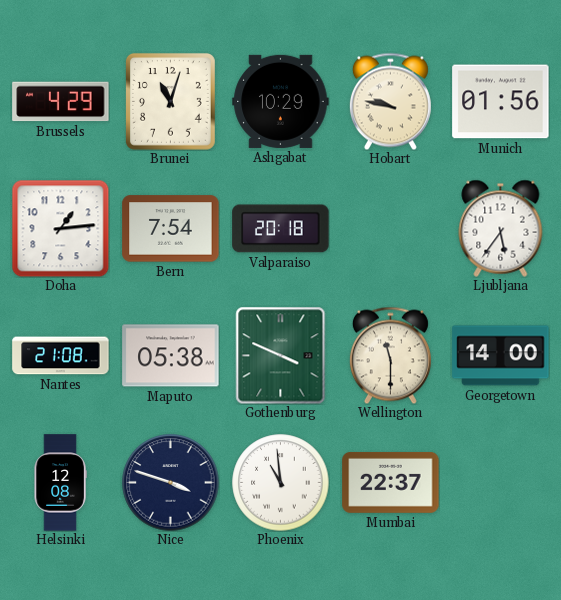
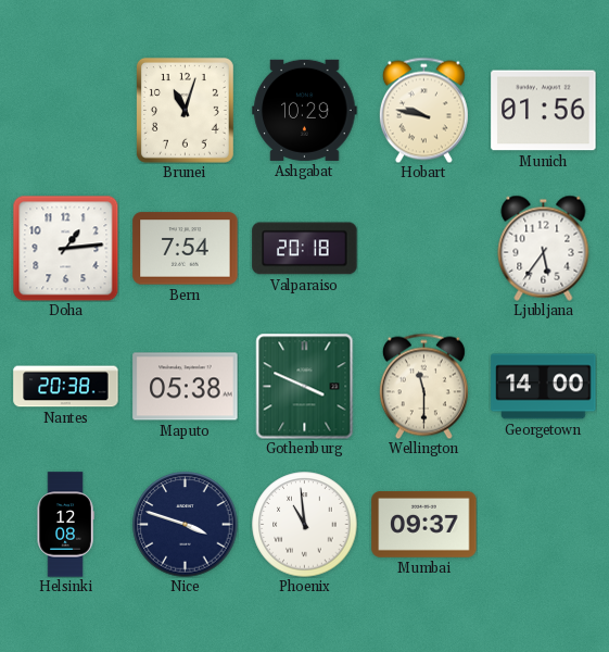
Brussels: 4:29 -> none (61, 102)
Nantes: 21:08 -> 20:38 (66, 387)
Mumbai: 22:37 -> 09:37 (424, 524)
